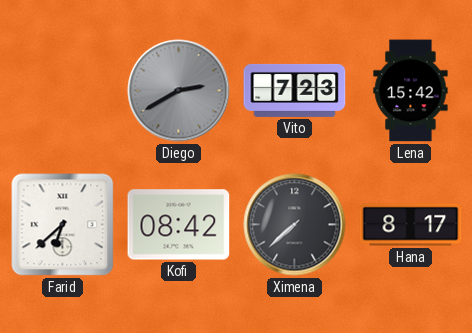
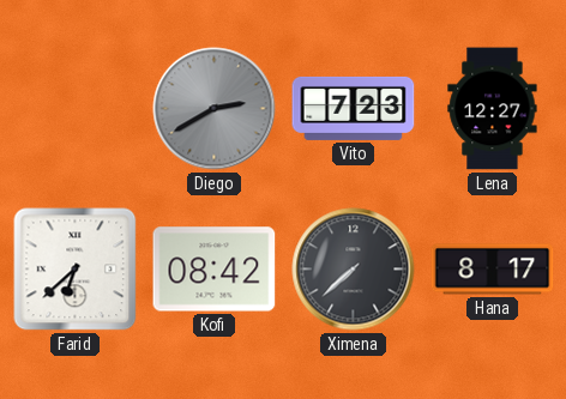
Lena: 15:42 -> 12:27 (493, 109)
